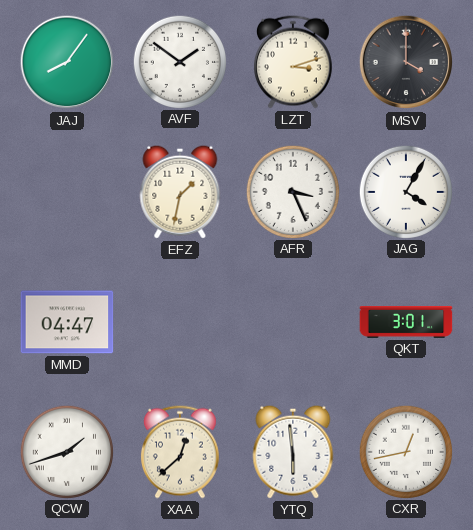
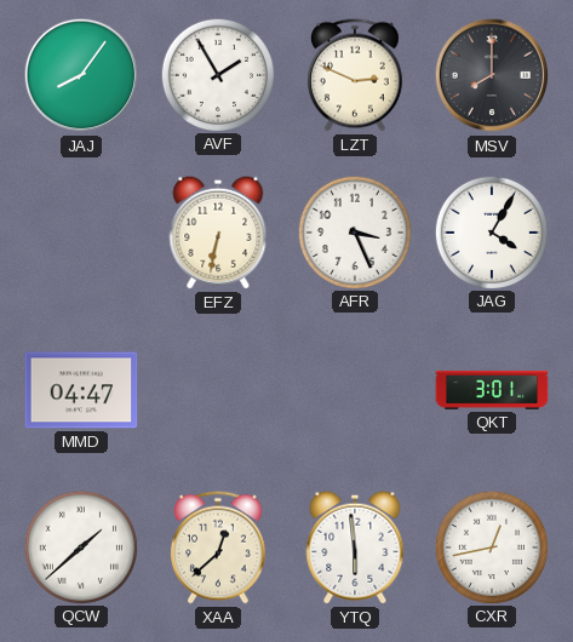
AVF: 1:51 -> 1:55 (217, 74)
LZT: 3:12 -> 2:49 (355, 75)
MSV: 4:00 -> 8:00 (492, 75)
EFZ: 1:32 -> 6:32 (218, 233)
QCW: 1:42 -> 1:38 (80, 546)
